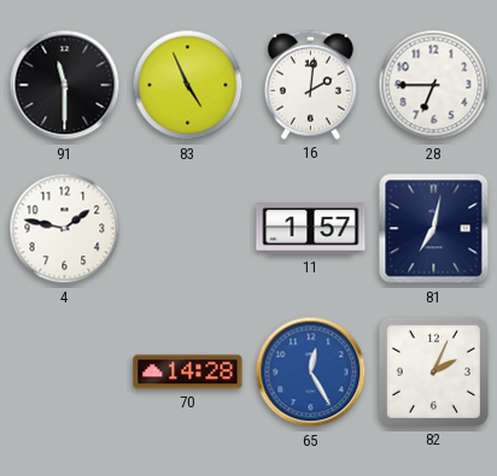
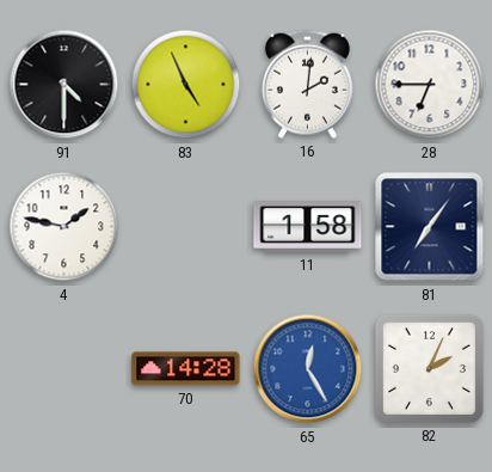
91: 11:30 -> 4:30 (64, 85)
11: 1:57 -> 1:58 (308, 227)
81: 7:02 -> 7:06 (430, 227)
